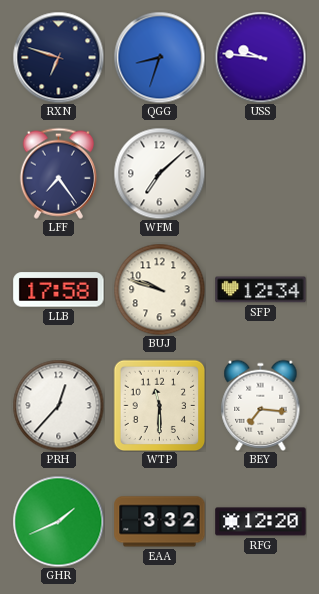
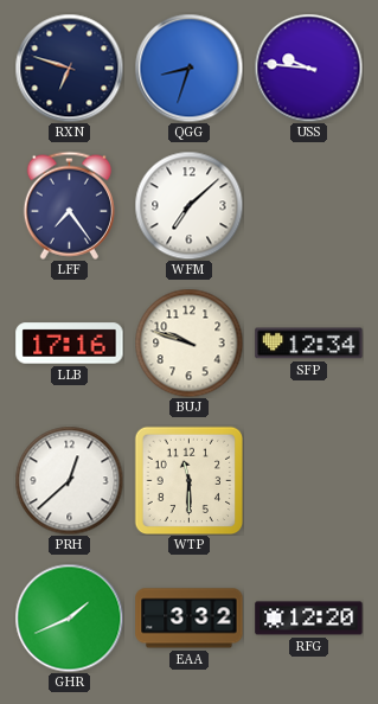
LLB: 17:58 -> 17:16 (70, 344)
PRH: 12:37 -> 12:38 (69, 480)
BEY: 7:16 -> none (261, 405)
